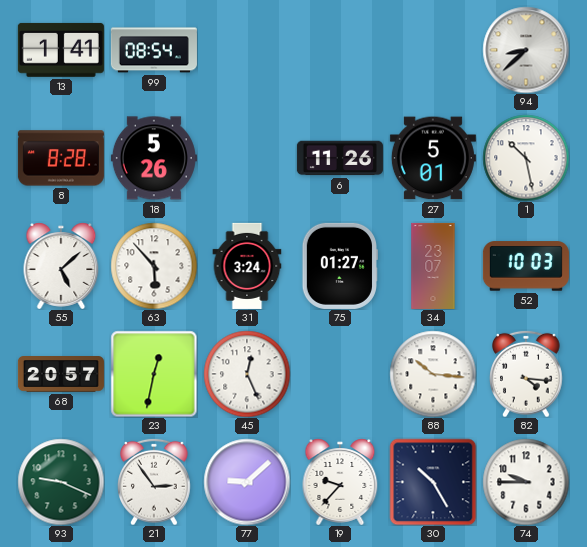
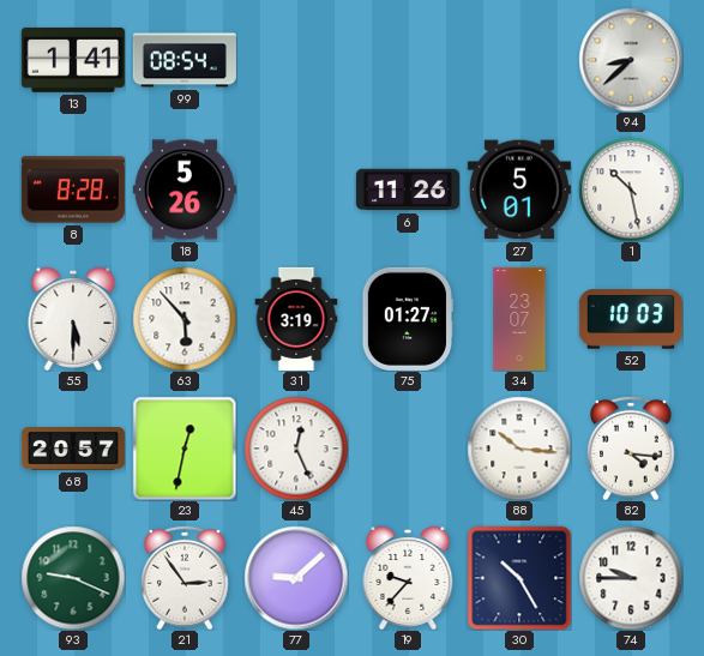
55: 5:08 -> 5:30 (73, 319)
31: 3:24 -> 3:19 (296, 319)
